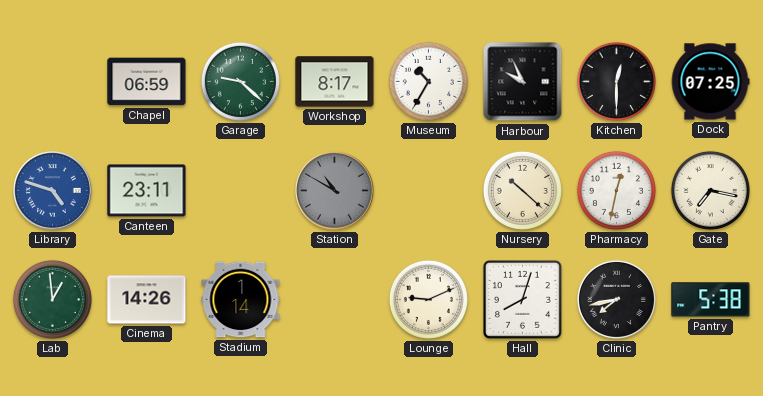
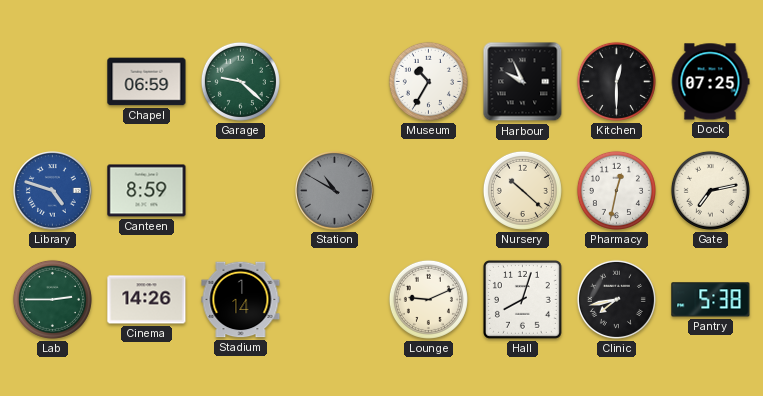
Workshop: 8:17 -> none (335, 82)
Canteen: 23:11 -> 8:59 (147, 191)
Gate: 7:17 -> 7:13 (710, 190)
Lab: 12:59 -> 2:45 (52, 299)
